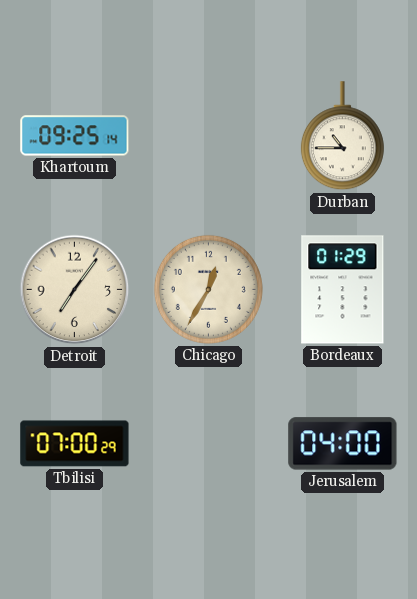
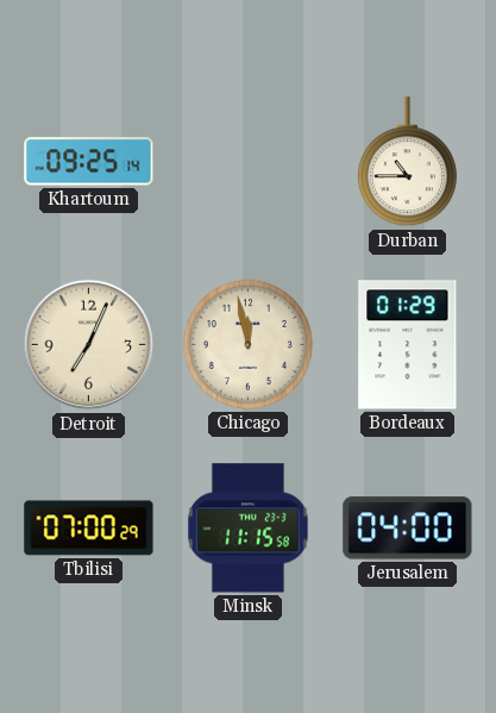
Detroit: 7:06 -> 7:04 (89, 345)
Chicago: 12:35 -> 11:58 (247, 344)
Minsk: none -> 11:15 (247, 529)
